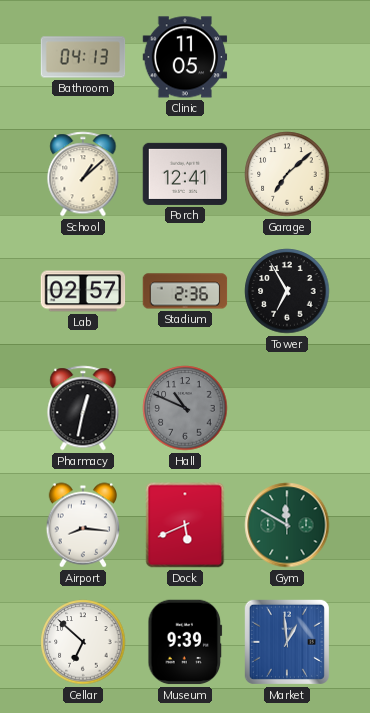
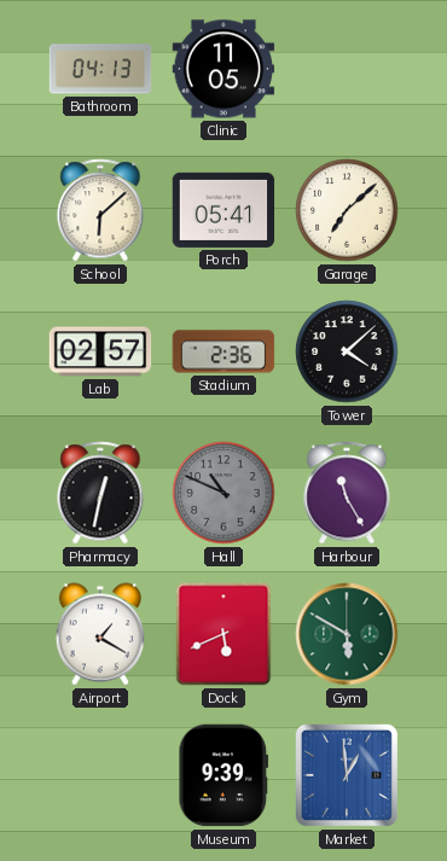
School: 1:08 -> 6:08 (100, 210)
Porch: 12:41 -> 05:41 (224, 210)
Tower: 6:55 -> 4:08 (347, 351)
Harbour: none -> 11:25 (347, 493)
Airport: 8:16 -> 1:20 (100, 634)
Gym: 11:50 -> 5:50 (347, 634)
Cellar: 6:52 -> none (83, 642)
